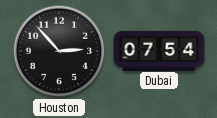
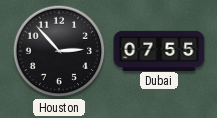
Dubai: 07:54 -> 07:55 (159, 50)
